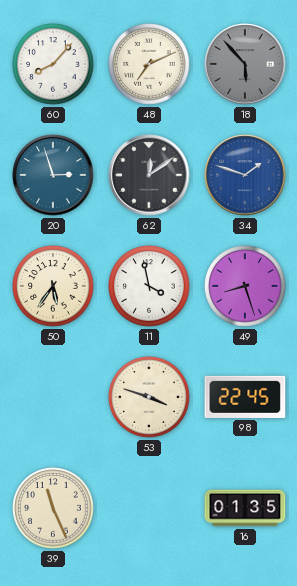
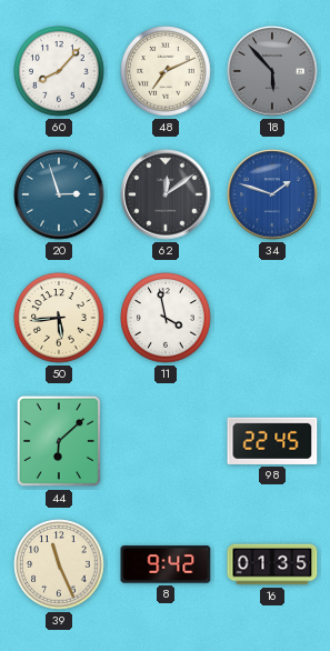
50: 5:36 -> 5:44 (59, 318)
49: 8:27 -> none (245, 286)
44: none -> 6:08 (59, 441)
53: 3:48 -> none (149, 397)
8: none -> 9:42 (166, 564)
